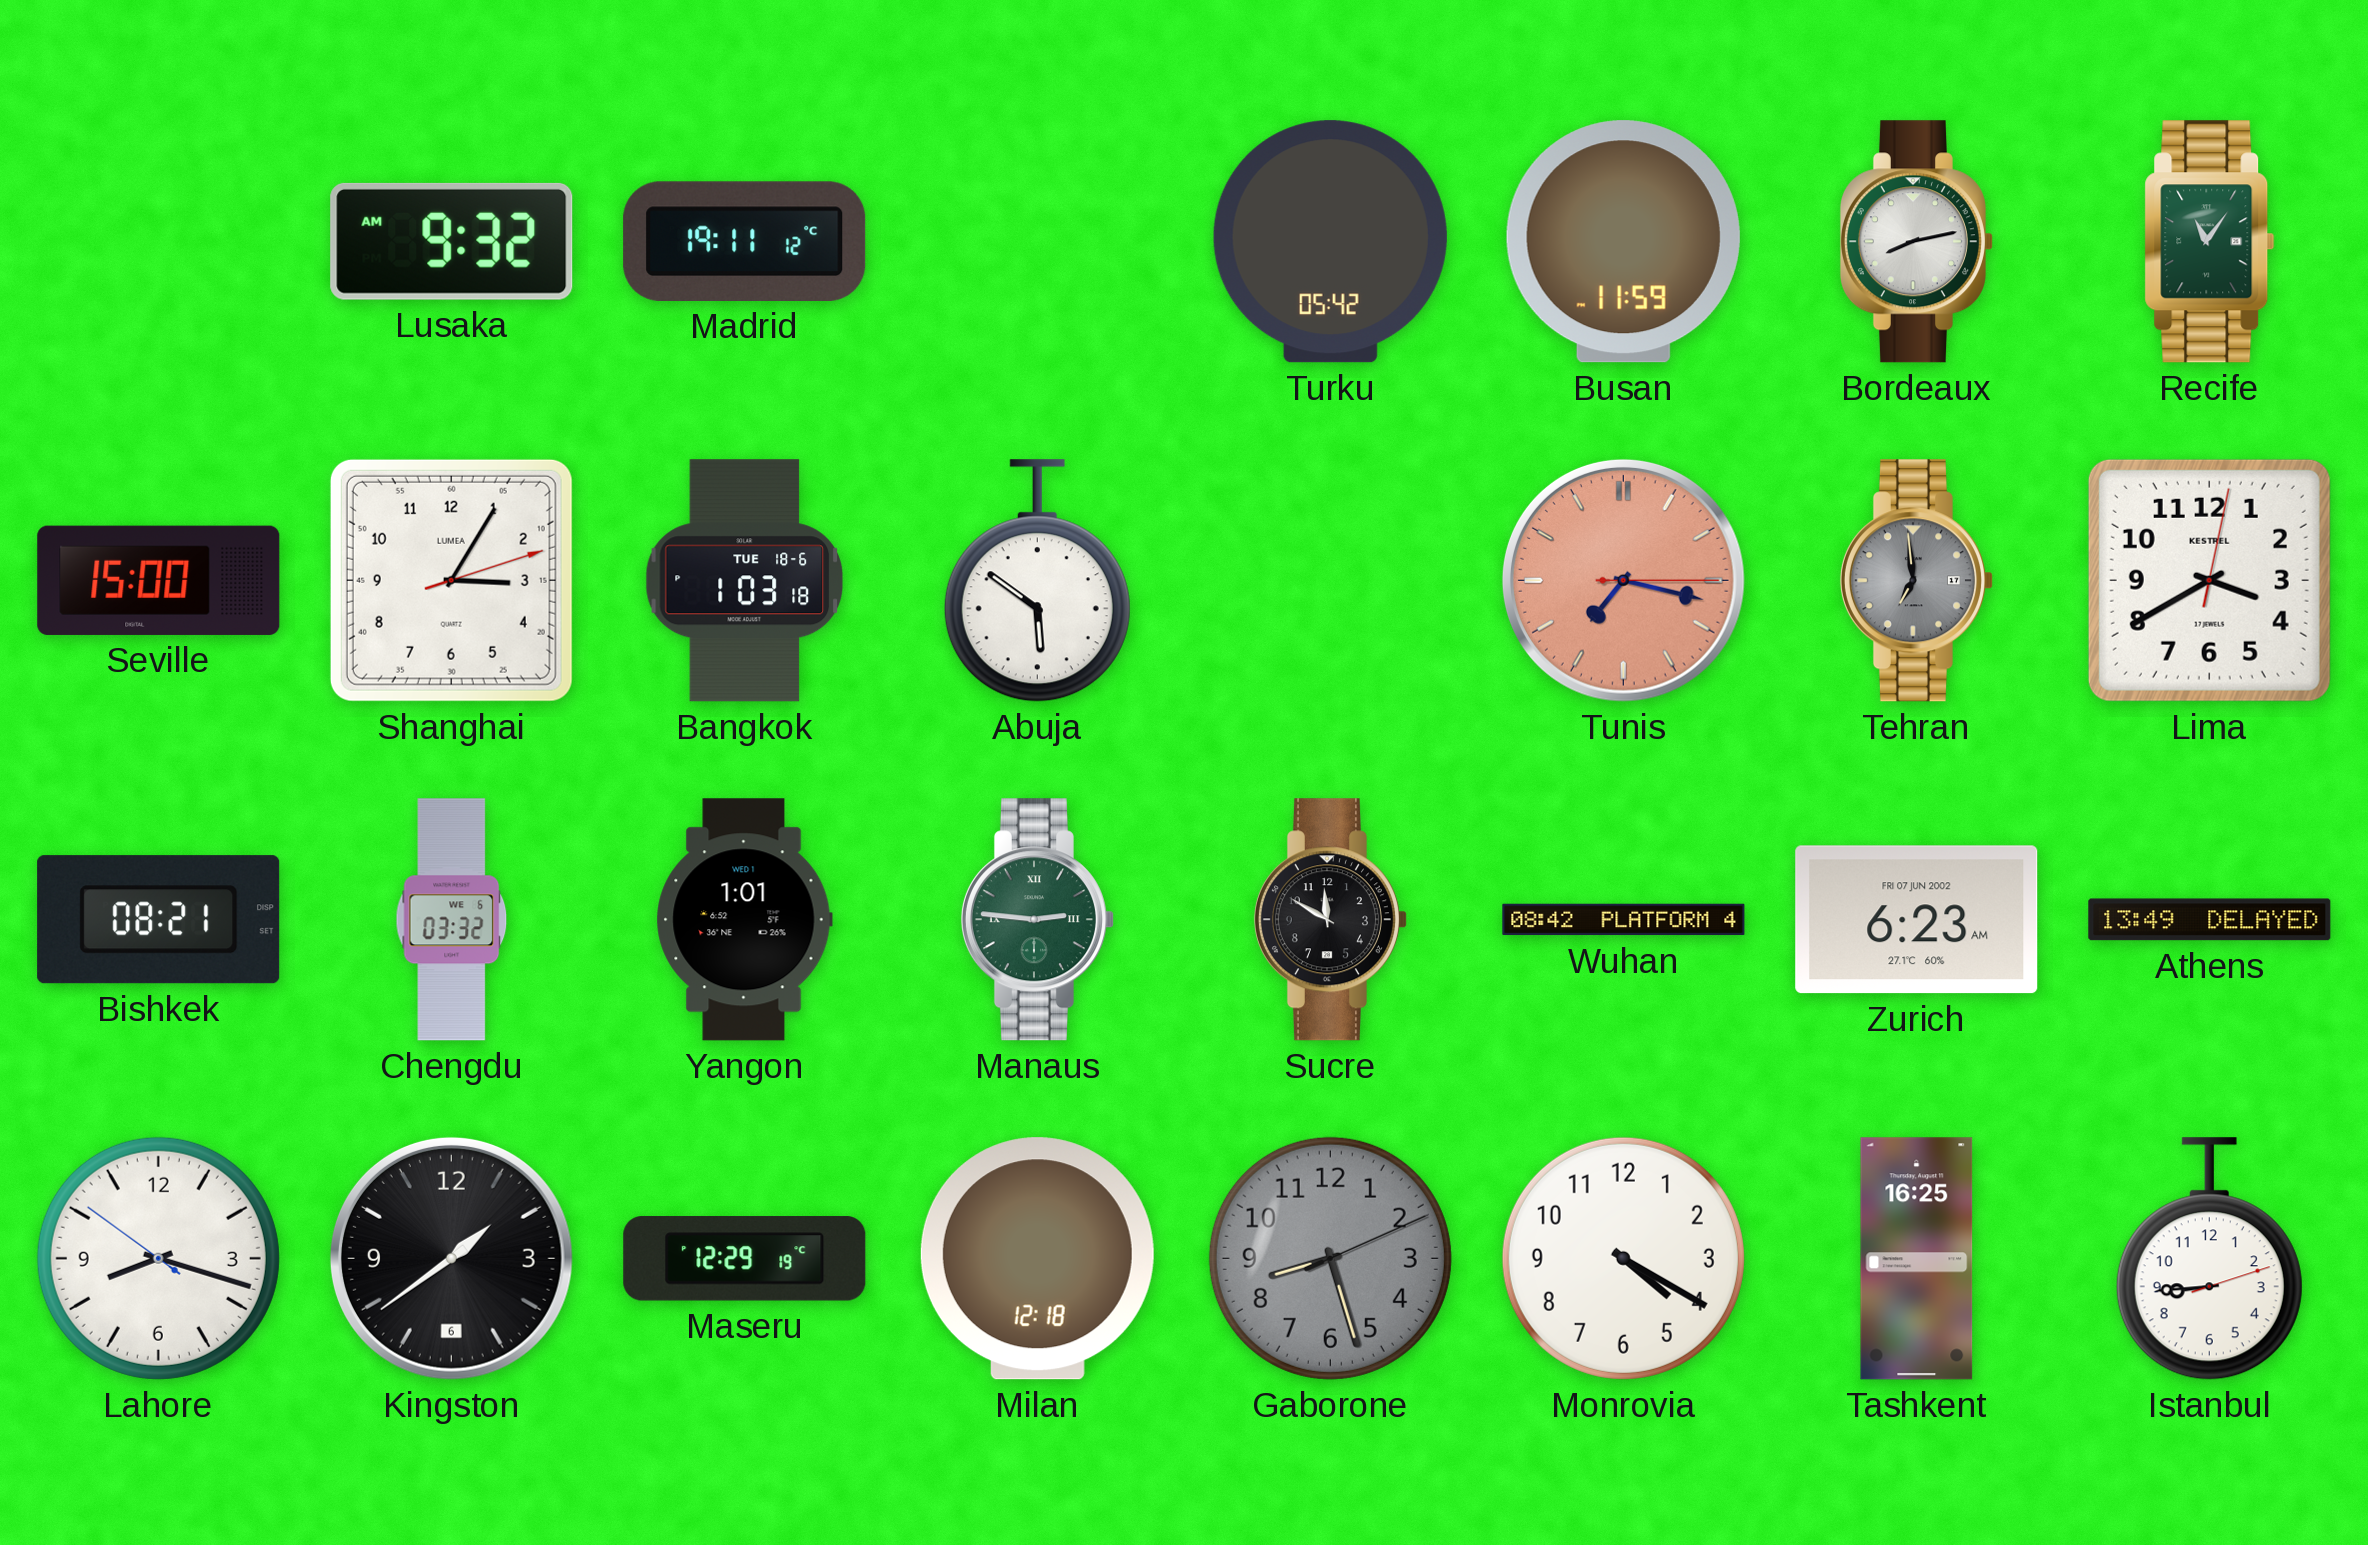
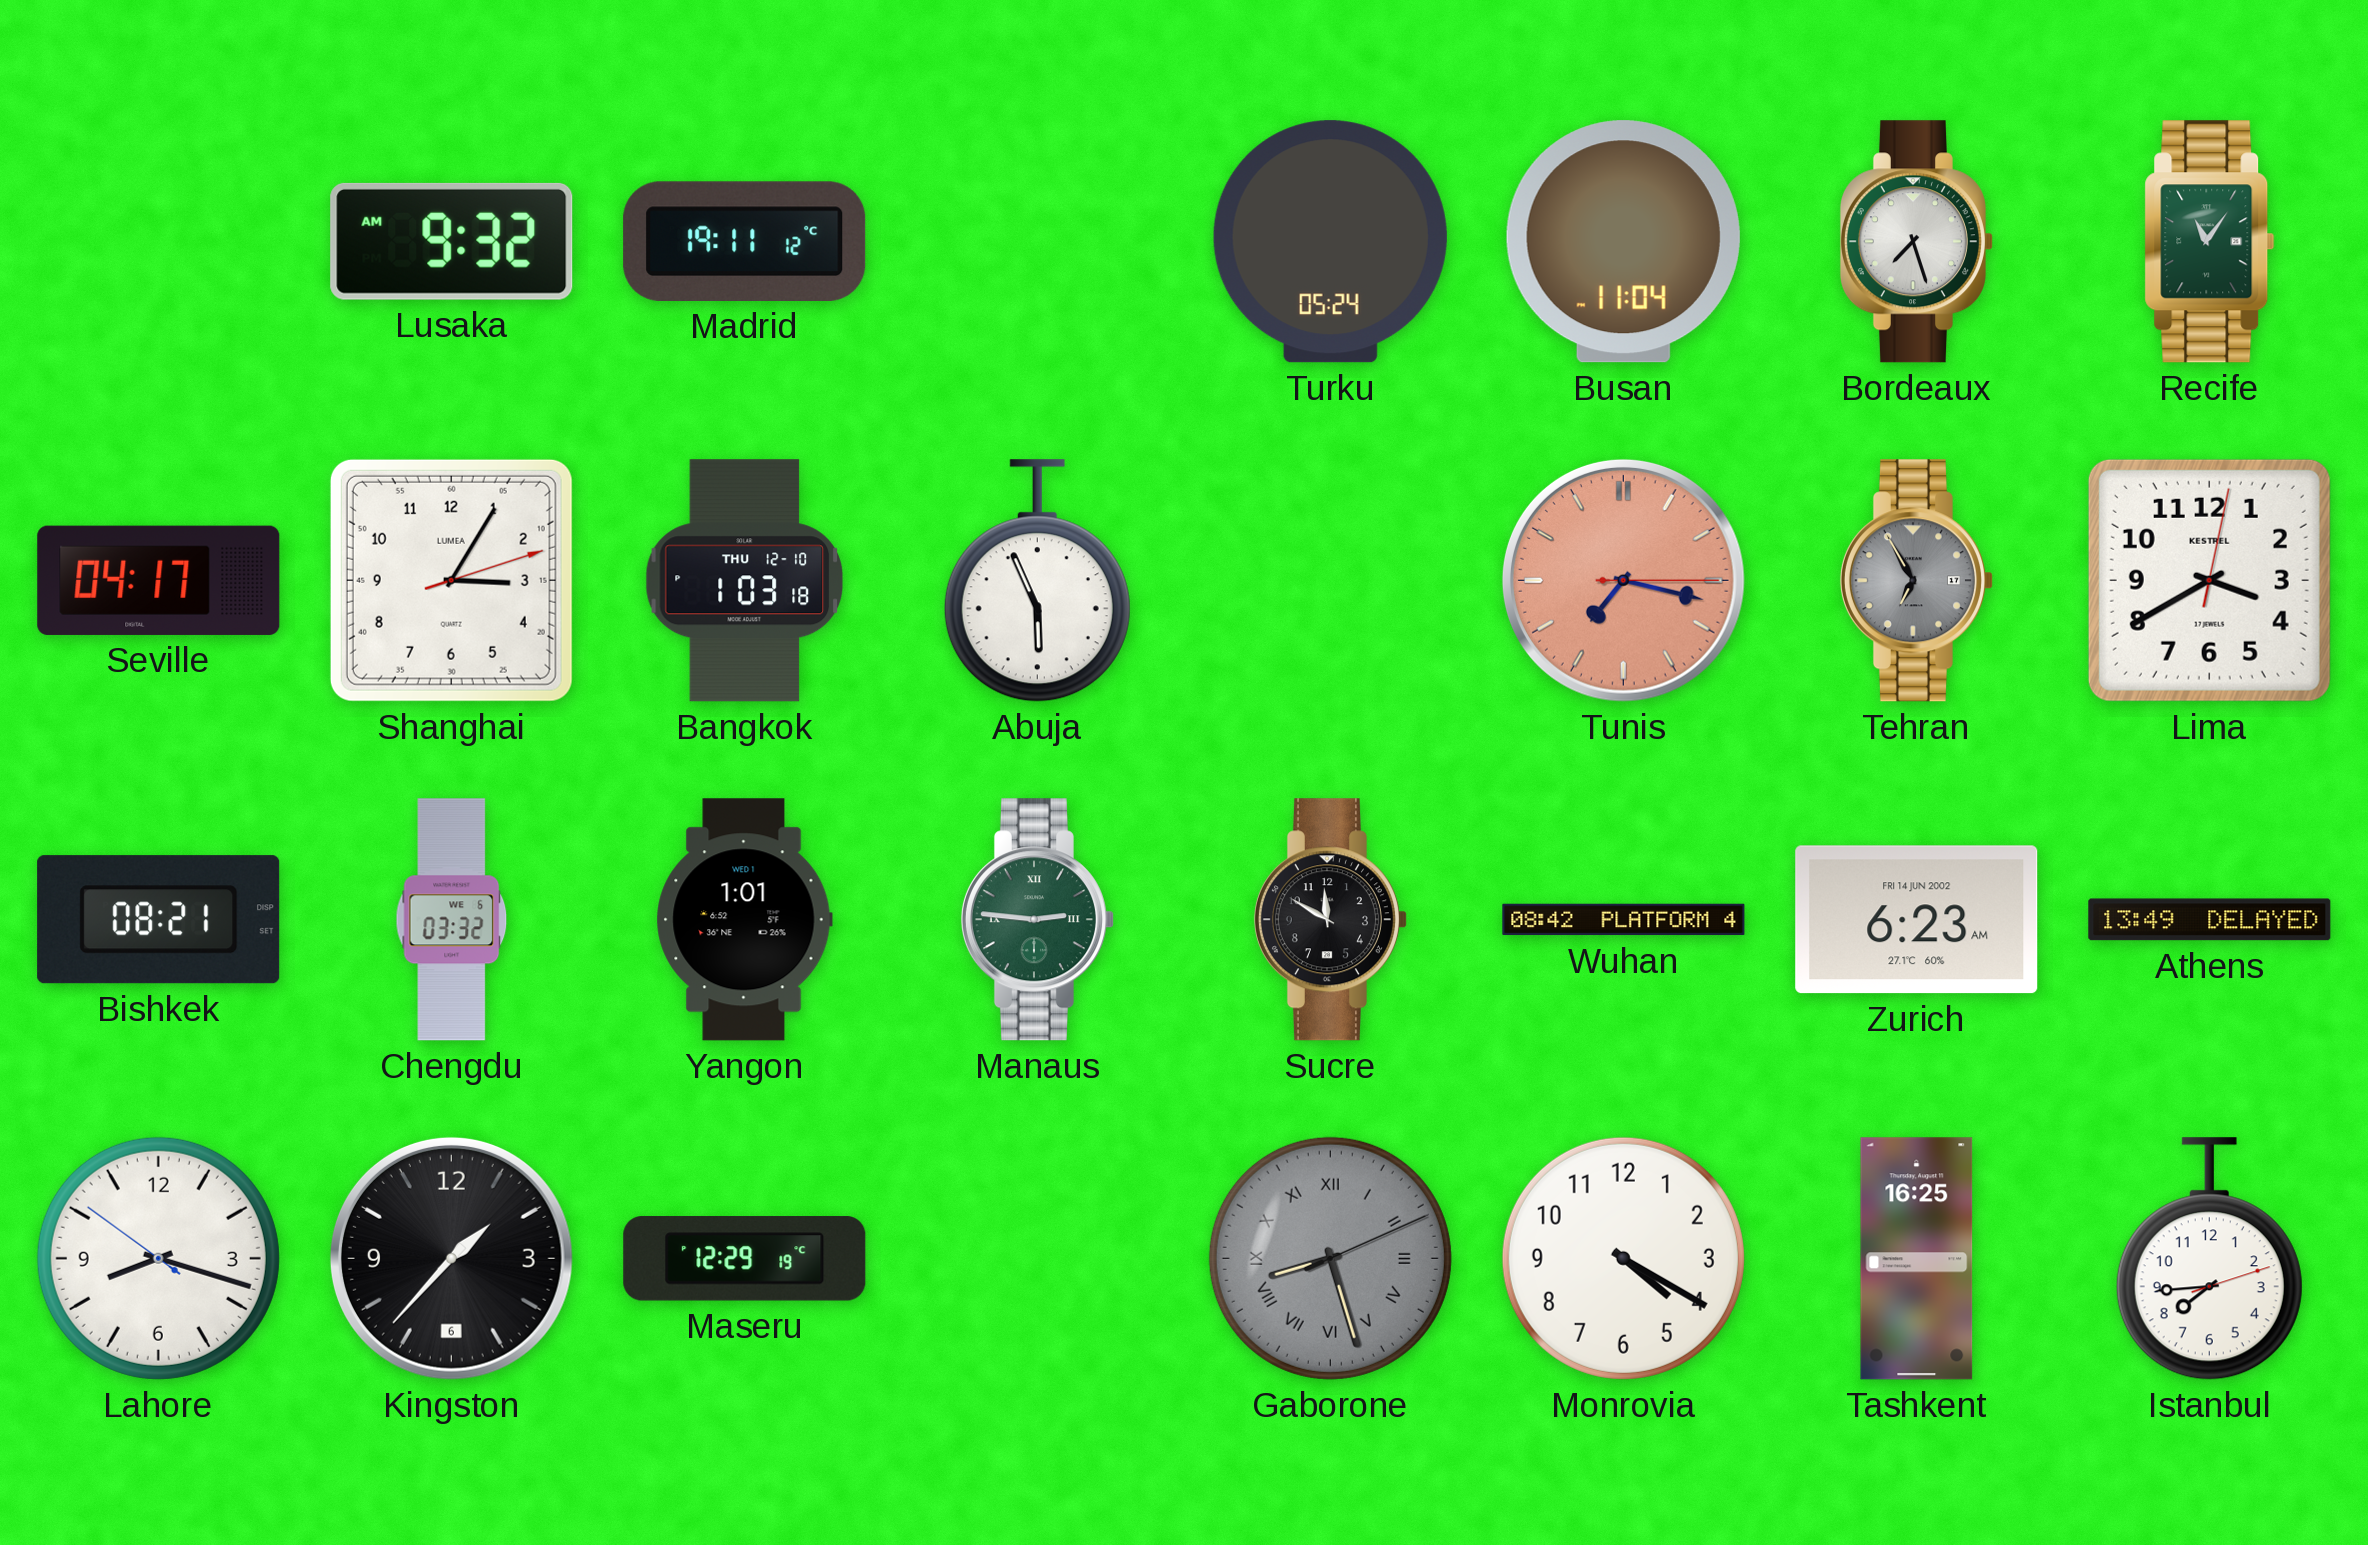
Turku: 05:42 -> 05:24 (1330, 242)
Busan: 11:59 -> 11:04 (1623, 242)
Bordeaux: 8:13 -> 7:27 (1916, 242)
Seville: 15:00 -> 04:17 (159, 580)
Bangkok date: TUE 18-6 -> THU 12-10 (745, 581)
Abuja: 5:51 -> 5:56 (1037, 581)
Tehran: 6:59 -> 6:55 (1916, 581)
Zurich date: FRI 07 JUN 2002 -> FRI 14 JUN 2002 (1917, 920)
Kingston: 1:39 -> 1:37 (451, 1258)
Milan: 12:18 -> none (1037, 1259)
Gaborone numerals: Arabic -> Roman (1330, 1258)
Istanbul: 8:44 -> 7:44 (2209, 1259)
